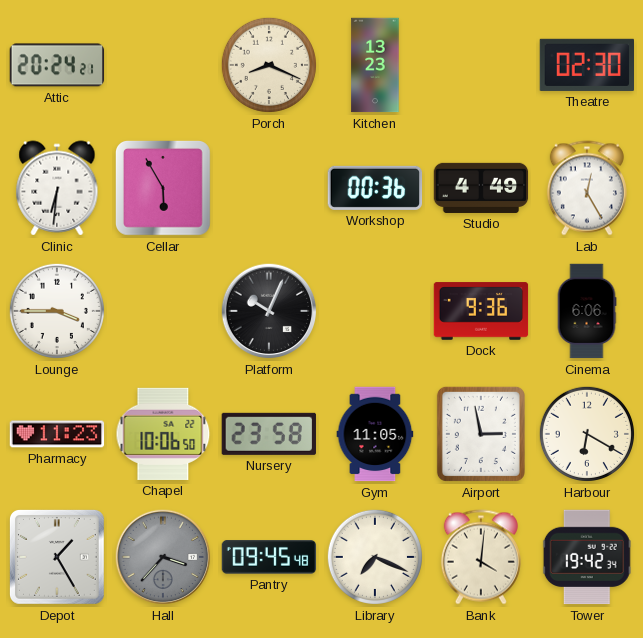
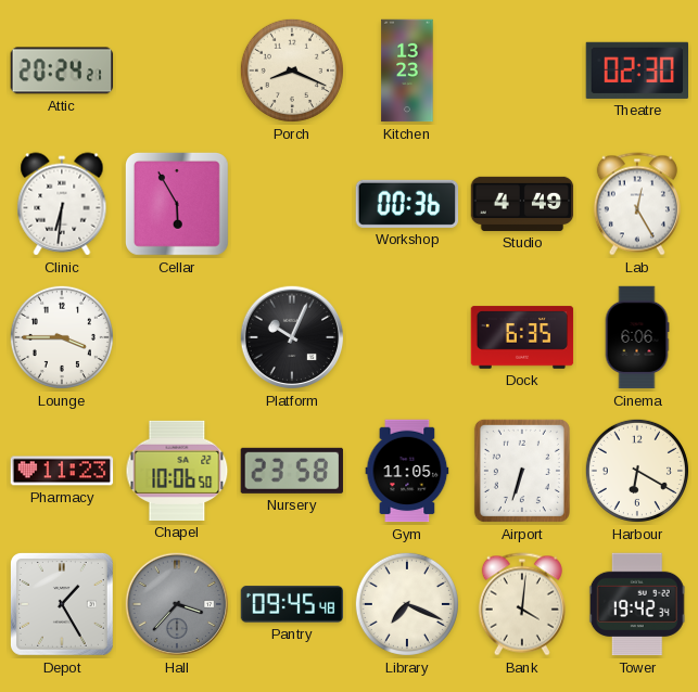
Dock: 9:36 -> 6:35 (522, 337)
Airport: 2:58 -> 6:33 (522, 471)
